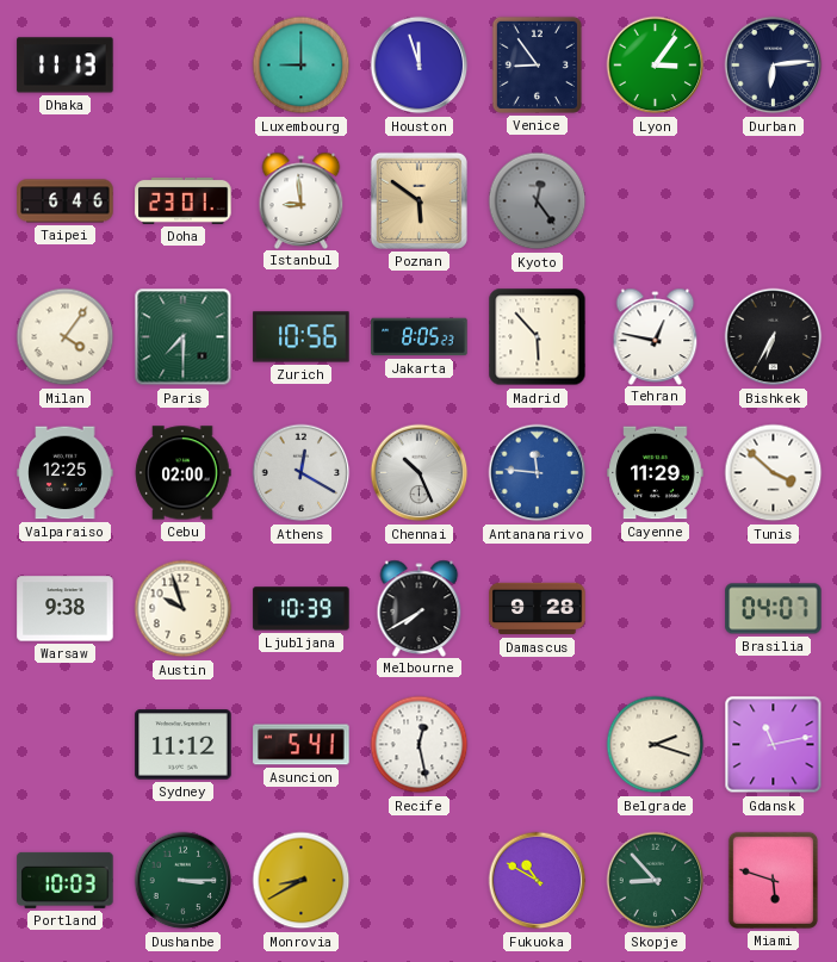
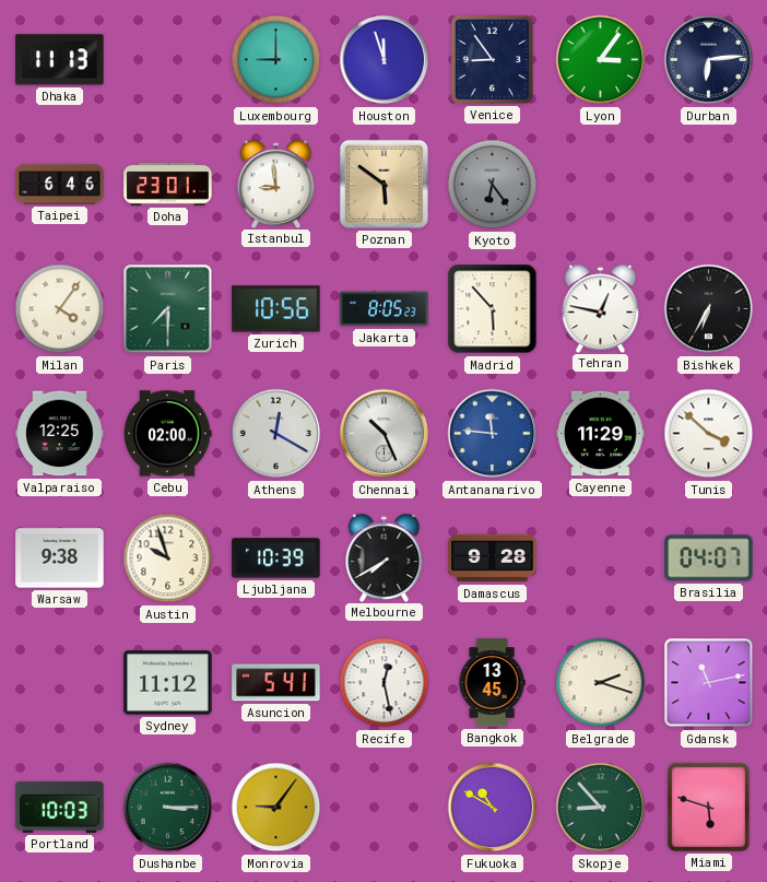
Kyoto: 12:24 -> 6:24 (493, 185)
Bangkok: none -> 13:45 (492, 683)
Monrovia: 8:40 -> 9:06 (276, 808)
